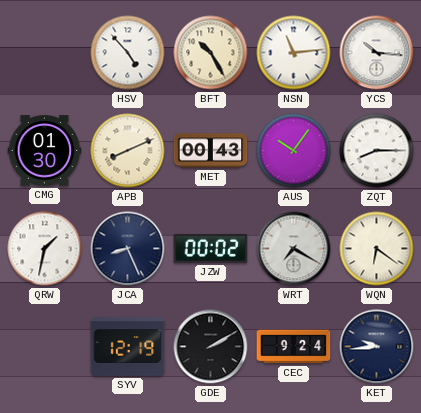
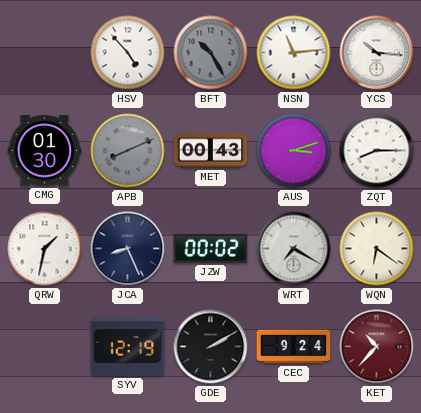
BFT dial: cream -> grey (211, 53)
APB dial: cream -> grey (128, 151)
AUS: 10:06 -> 3:12 (294, 151)
KET: 9:44 -> 10:37 (377, 347)
KET dial: navy -> burgundy (377, 347)
